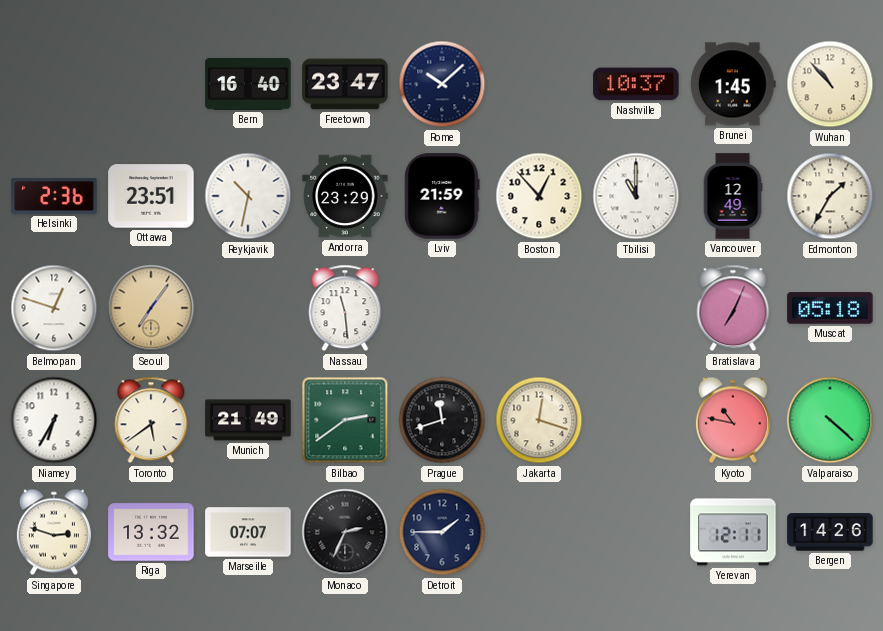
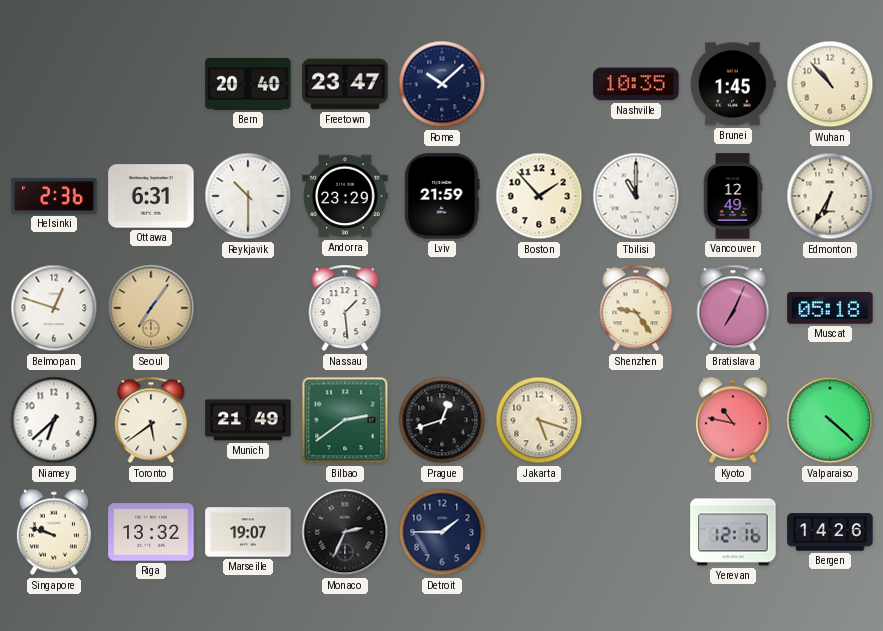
Bern: 16:40 -> 20:40 (248, 84)
Nashville: 10:37 -> 10:35 (636, 84)
Ottawa: 23:51 -> 6:31 (151, 196)
Reykjavik: 10:32 -> 10:30 (248, 196)
Boston: 12:53 -> 1:53 (539, 196)
Edmonton: 1:35 -> 6:35 (830, 196)
Nassau: 11:29 -> 1:29 (345, 308)
Shenzhen: none -> 9:24 (636, 308)
Niamey: 6:35 -> 6:38 (54, 420)
Prague: 11:42 -> 12:42 (442, 420)
Jakarta: 12:18 -> 5:18 (539, 420)
Singapore: 2:48 -> 9:48 (54, 532)
Marseille: 07:07 -> 19:07 (248, 532)
Yerevan: 12:11 -> 12:16 (733, 532)
